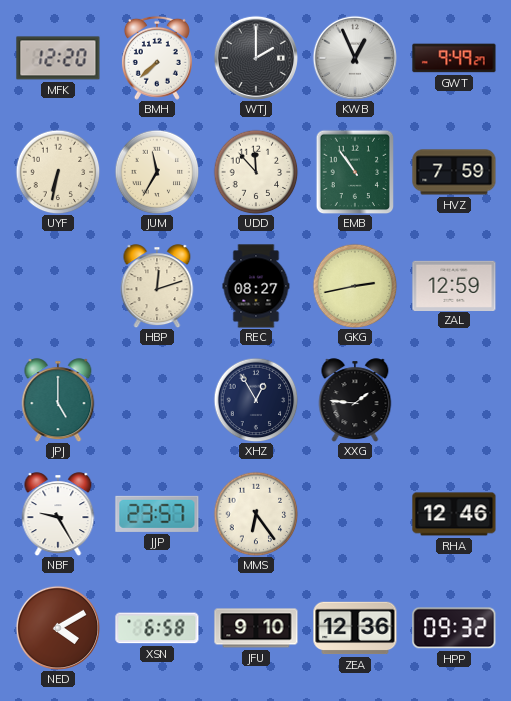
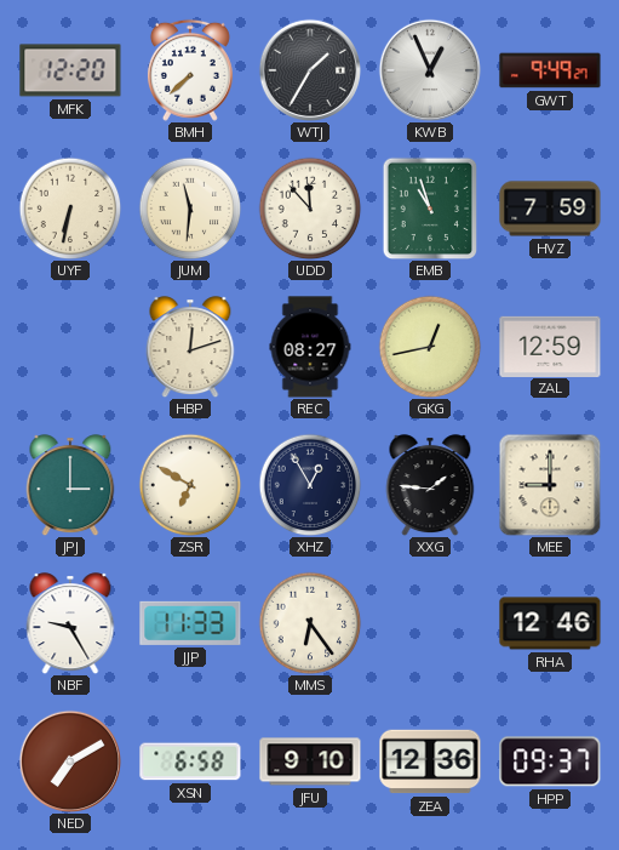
WTJ: 2:00 -> 1:35 (309, 69)
JUM: 11:35 -> 11:31 (190, 209)
EMB: 10:54 -> 10:57 (430, 209)
GKG: 2:43 -> 12:43 (430, 347)
JPJ: 5:00 -> 3:00 (70, 485)
ZSR: none -> 6:50 (190, 485)
MEE: none -> 9:00 (550, 485)
JJP: 23:57 -> 11:33 (190, 623)
NED: 4:10 -> 7:10 (69, 760)
HPP: 09:32 -> 09:37 (550, 761)
